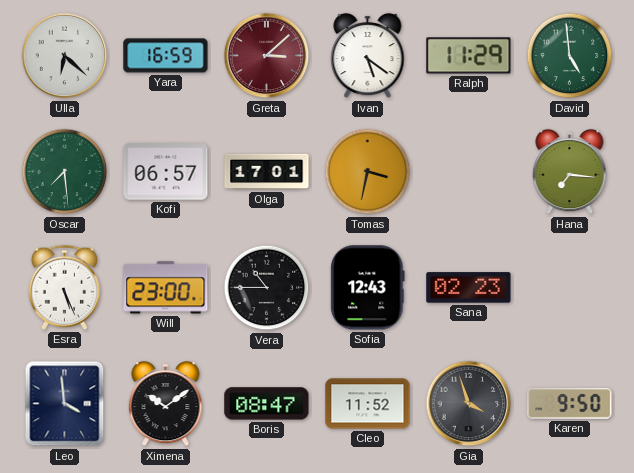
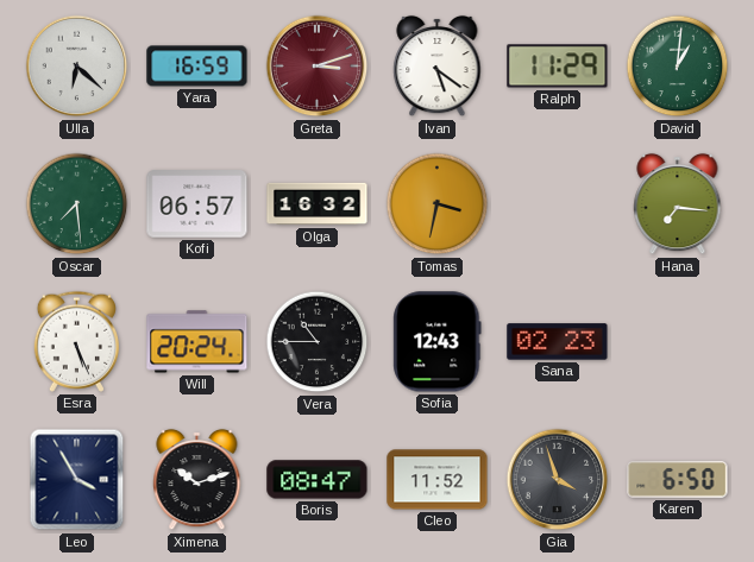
Greta: 3:08 -> 3:12 (318, 67)
David: 4:59 -> 1:01 (678, 67)
Olga: 17:01 -> 16:32 (318, 204)
Will: 23:00 -> 20:24 (197, 342)
Leo: 3:59 -> 3:55 (77, 480)
Ximena: 10:09 -> 10:12 (197, 480)
Karen: 9:50 -> 6:50 (678, 480)
